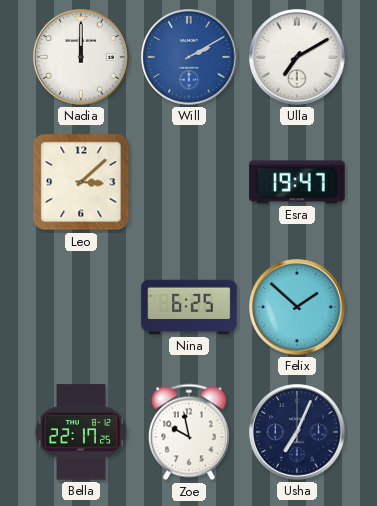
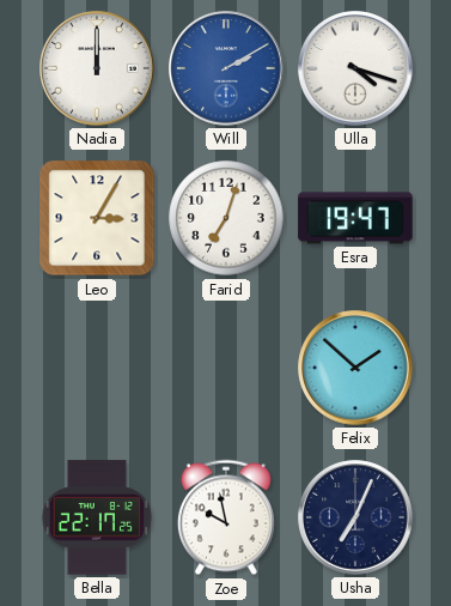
Ulla: 7:10 -> 4:18 (355, 68)
Leo: 3:08 -> 3:05 (97, 218)
Farid: none -> 7:03 (226, 218)
Nina: 6:25 -> none (189, 307)
